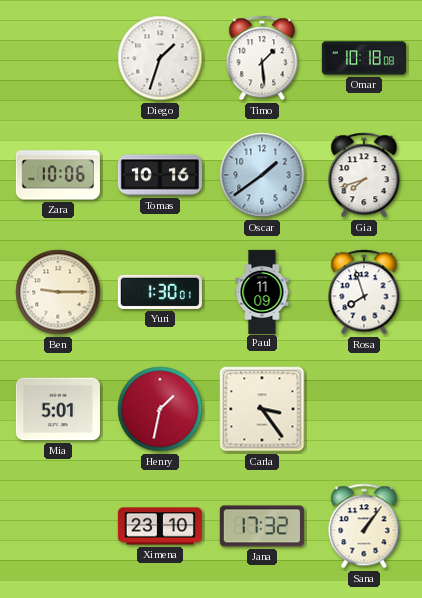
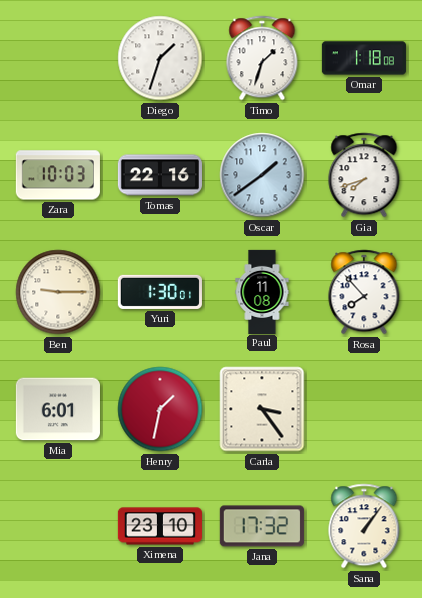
Timo: 1:29 -> 1:33 (262, 58)
Omar: 10:18 -> 1:18 (363, 58)
Zara: 10:06 -> 10:03 (58, 175)
Tomas: 10:16 -> 22:16 (160, 175)
Paul: 11:09 -> 11:08 (262, 291)
Rosa: 7:57 -> 7:53 (364, 292)
Mia: 5:01 -> 6:01 (58, 409)
